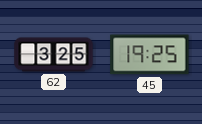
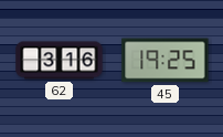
62: 3:25 -> 3:16 (60, 61)
